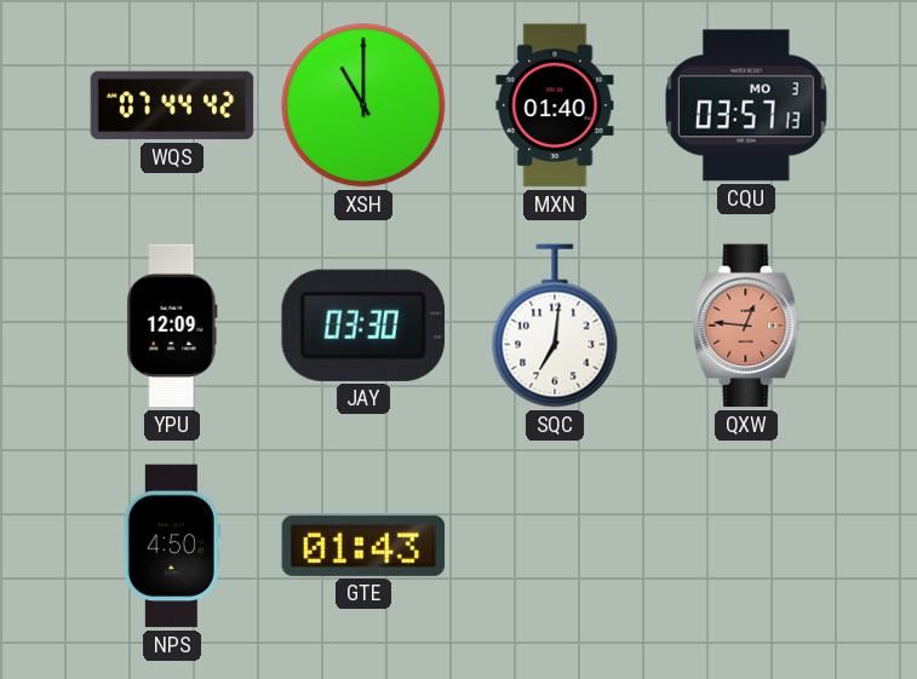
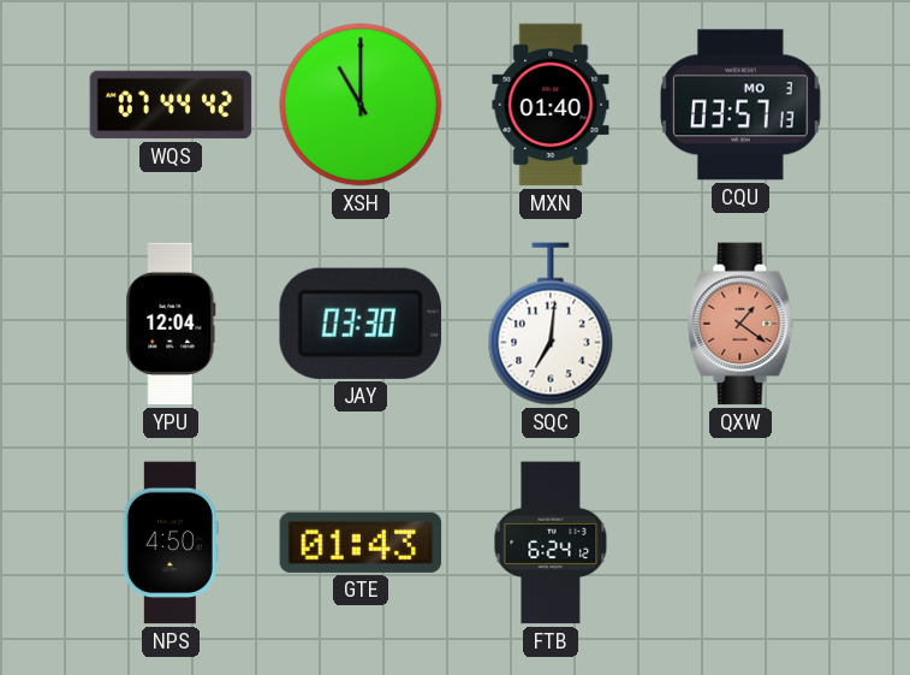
YPU: 12:09 -> 12:04 (171, 324)
QXW: 12:46 -> 1:21 (741, 324)
FTB: none -> 6:24 (551, 543)
